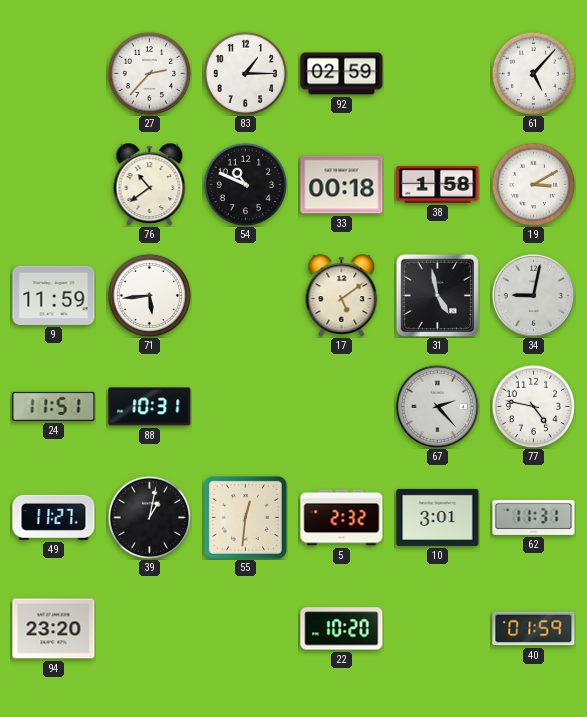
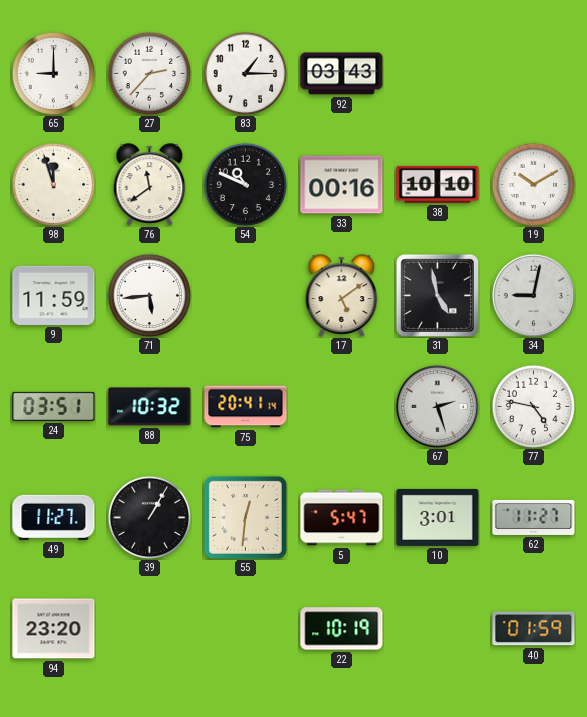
65: none -> 9:00 (53, 73)
92: 02:59 -> 03:43 (342, 74)
61: 5:07 -> none (533, 73)
98: none -> 11:57 (53, 184)
76: 10:39 -> 11:39 (150, 185)
33: 00:18 -> 00:16 (342, 185)
38: 1:58 -> 10:10 (438, 184)
19: 3:10 -> 10:10 (533, 184)
24: 11:51 -> 03:51 (54, 406)
88: 10:31 -> 10:32 (150, 407)
75: none -> 20:41 (246, 407)
67: 2:23 -> 2:27 (437, 406)
39: 1:02 -> 1:05 (149, 517)
5: 2:32 -> 5:47 (342, 518)
62: 11:31 -> 11:27 (534, 517)
22: 10:20 -> 10:19 (342, 629)
